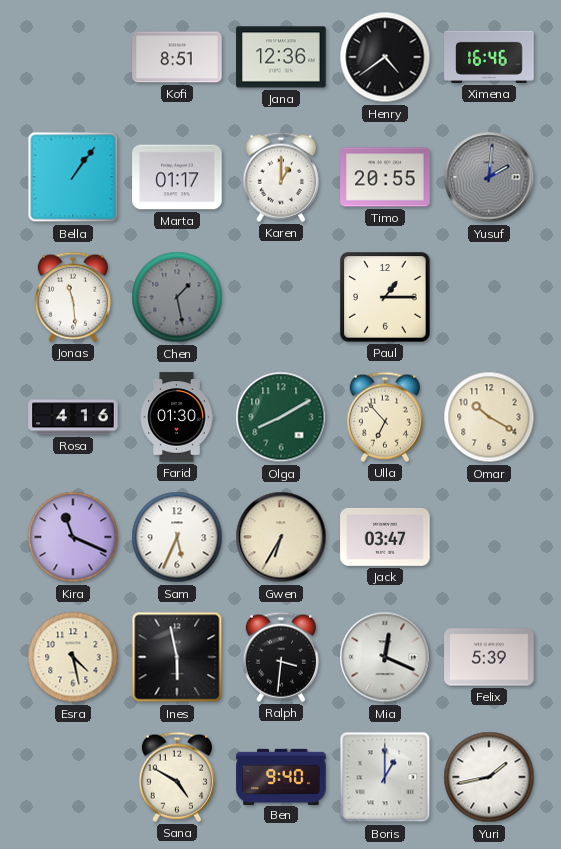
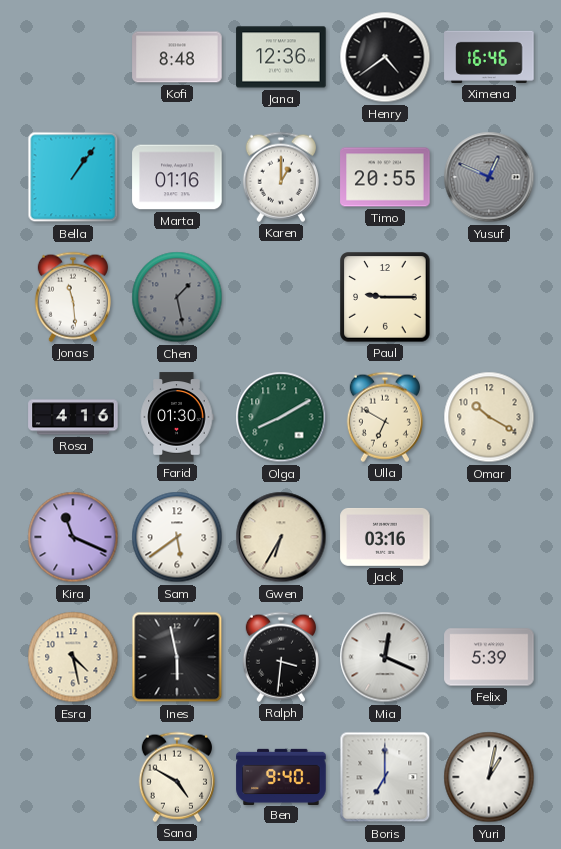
Kofi: 8:51 -> 8:48 (177, 57)
Marta: 01:17 -> 01:16 (177, 177)
Yusuf: 2:01 -> 12:49 (489, 177)
Paul: 1:15 -> 9:15 (385, 297)
Ulla: 6:53 -> 6:50 (385, 417)
Sam: 5:34 -> 5:39 (177, 537)
Jack: 03:47 -> 03:16 (385, 537)
Boris: 1:00 -> 7:00 (385, 777)
Yuri: 1:43 -> 1:02 (489, 777)
